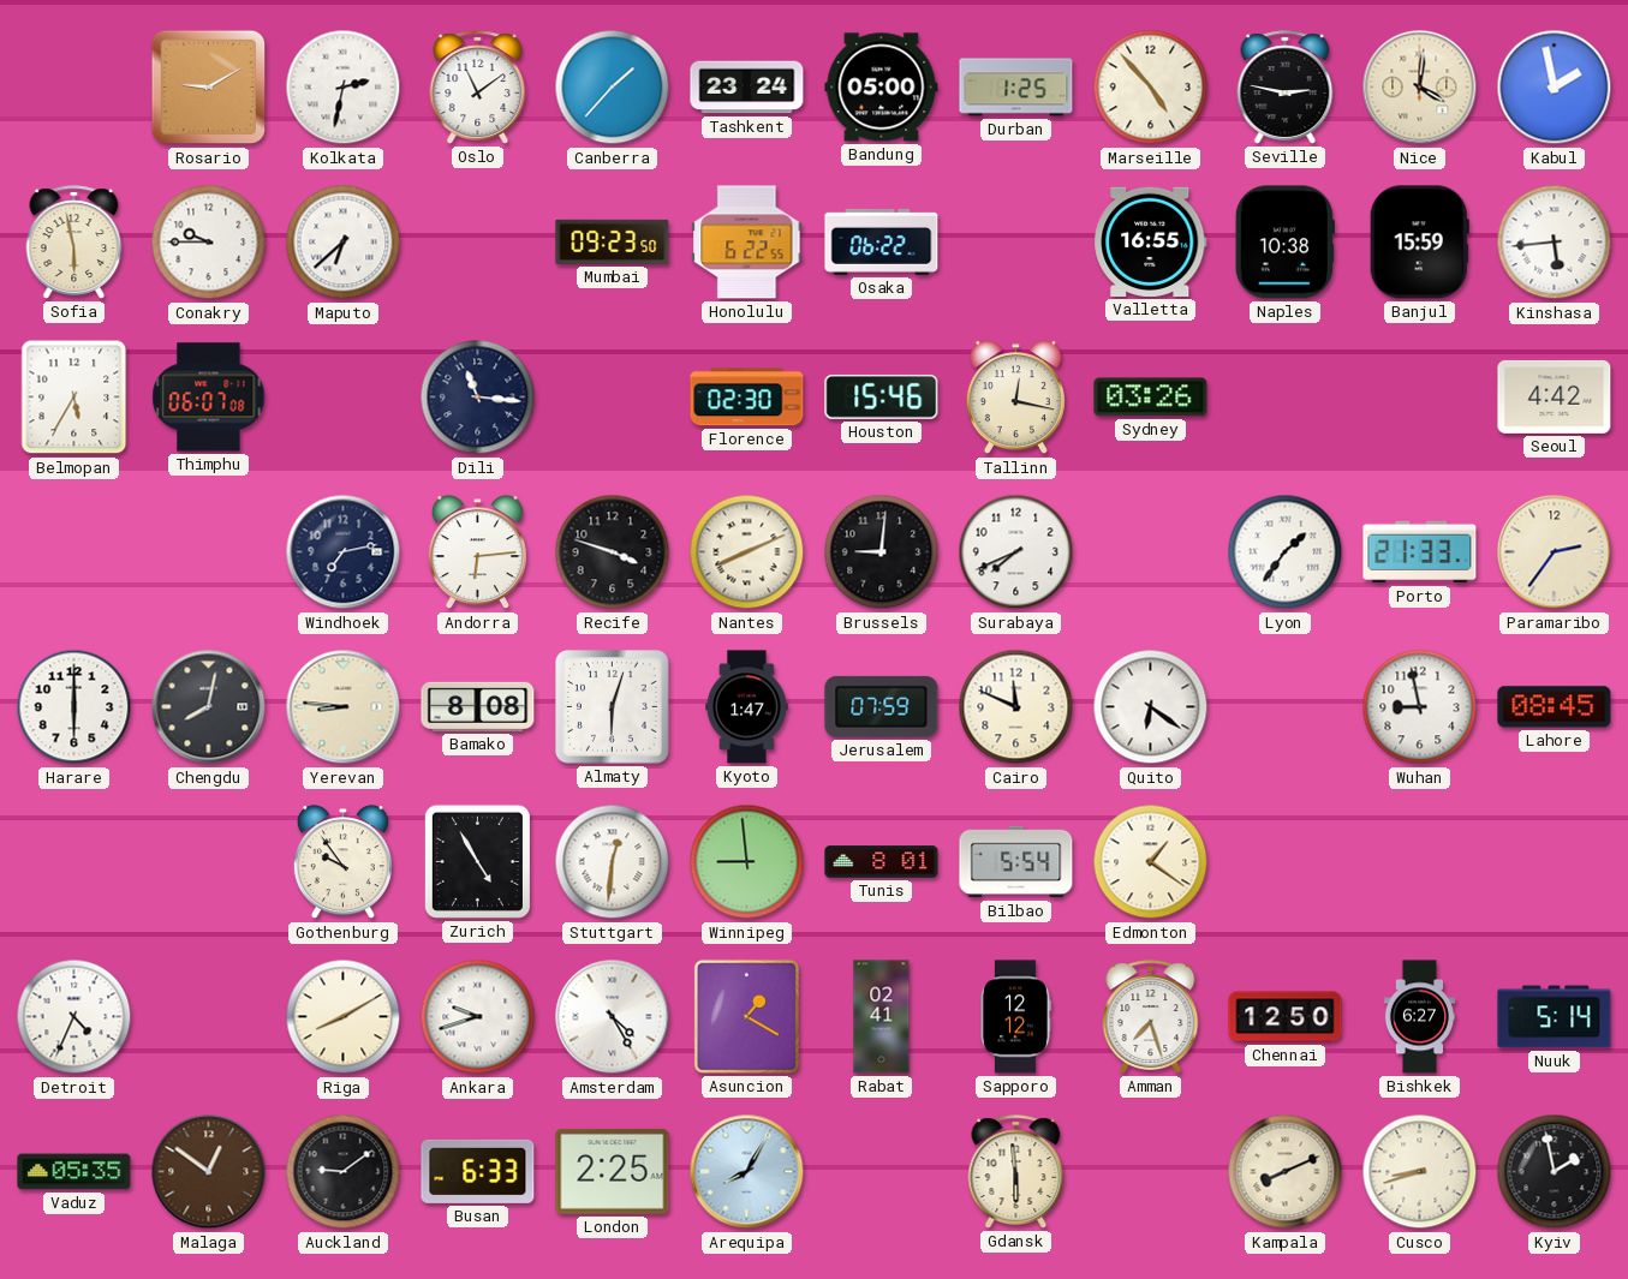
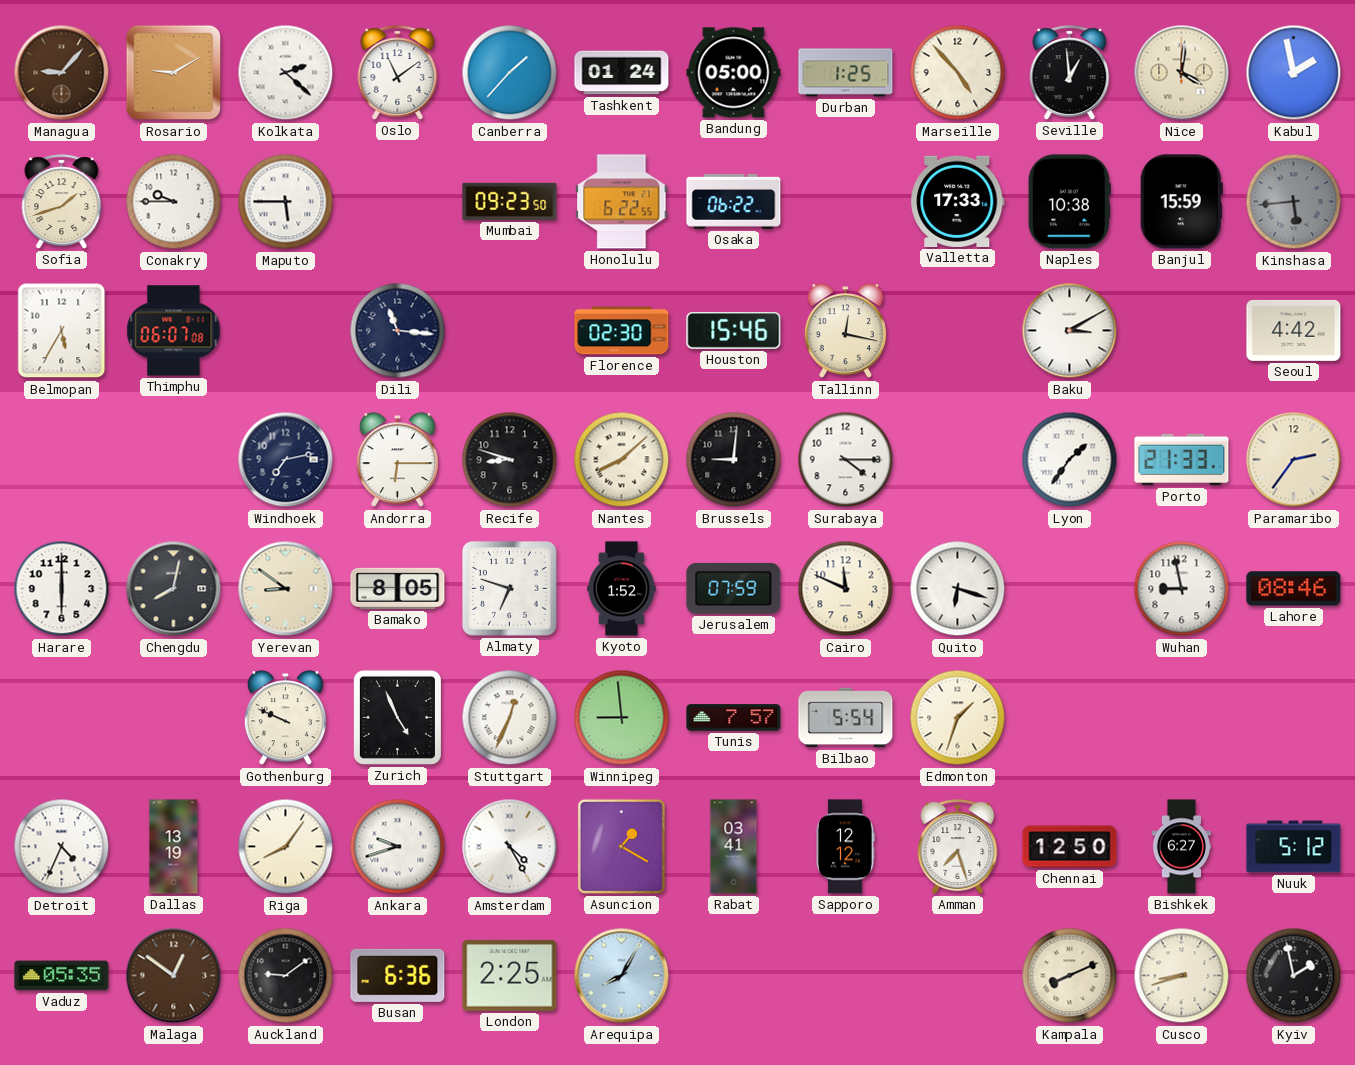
Managua: none -> 9:07 (62, 73)
Kolkata: 2:32 -> 2:22 (286, 73)
Tashkent: 23:24 -> 01:24 (622, 73)
Seville: 2:47 -> 12:59 (1070, 73)
Sofia: 5:58 -> 1:42 (62, 202)
Maputo: 6:38 -> 5:45 (286, 202)
Valletta: 16:55 -> 17:33 (958, 201)
Kinshasa dial: white -> grey (1294, 202)
Sydney: 03:26 -> none (1151, 398)
Baku: none -> 3:10 (1070, 331)
Andorra: 6:14 -> 6:15 (397, 460)
Recife: 3:48 -> 8:48 (510, 460)
Nantes: 8:11 -> 8:08 (622, 460)
Surabaya: 7:41 -> 4:15 (846, 460)
Yerevan: 8:46 -> 8:51 (286, 589)
Bamako: 8:08 -> 8:05 (398, 588)
Almaty: 6:03 -> 6:48 (510, 589)
Kyoto: 1:47 -> 1:52 (622, 589)
Quito: 6:21 -> 6:18 (958, 589)
Lahore: 08:45 -> 08:46 (1294, 589)
Gothenburg: 9:54 -> 9:49 (285, 718)
Zurich: 4:55 -> 4:56 (397, 717)
Stuttgart: 12:31 -> 12:34 (510, 718)
Tunis: 8:01 -> 7:57 (734, 718)
Edmonton: 1:21 -> 1:33 (958, 718)
Dallas: none -> 13:19 (174, 847)
Riga: 8:10 -> 8:06 (286, 847)
Rabat: 02:41 -> 03:41 (734, 847)
Nuuk: 5:14 -> 5:12 (1294, 847)
Busan: 6:33 -> 6:36 (398, 975)
Gdansk: 5:59 -> none (1016, 1172)
